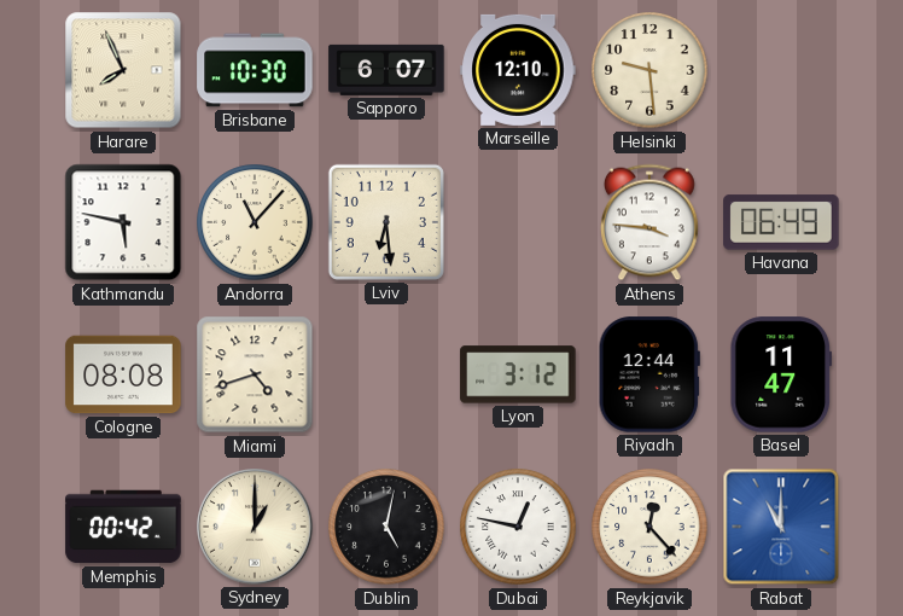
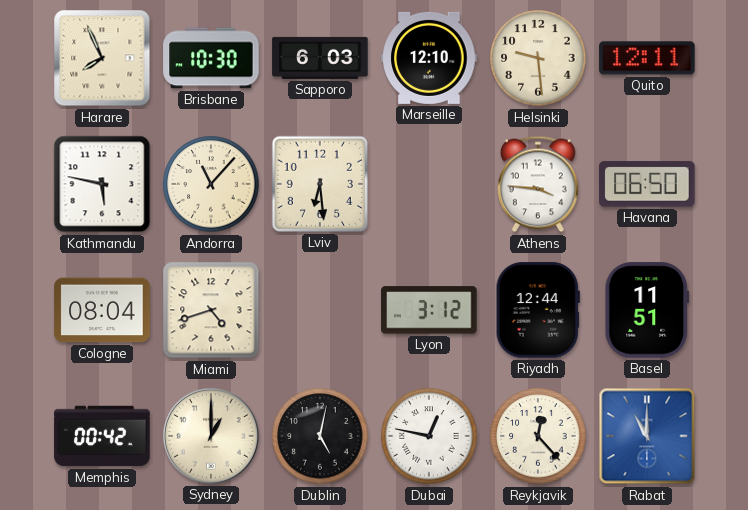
Sapporo: 6:07 -> 6:03 (320, 58)
Quito: none -> 12:11 (647, 58)
Havana: 06:49 -> 06:50 (647, 184)
Cologne: 08:08 -> 08:04 (102, 310)
Basel: 11:47 -> 11:51 (647, 310)
